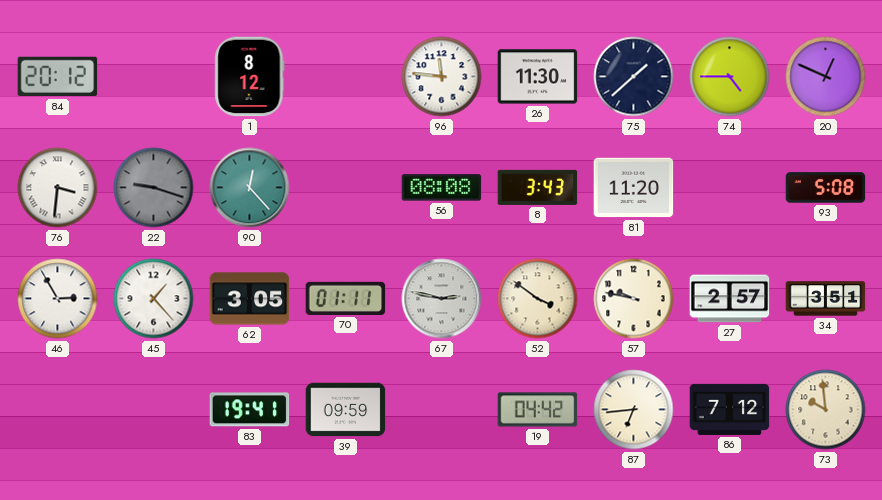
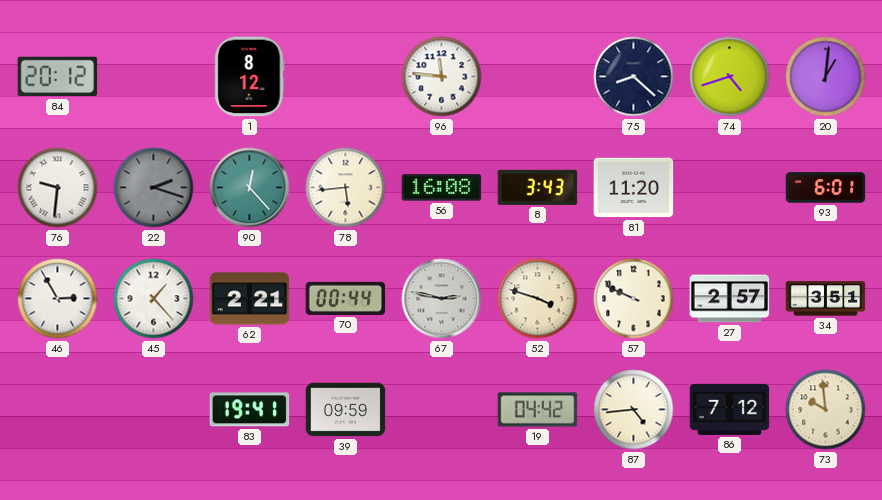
26: 11:30 -> none (538, 77)
75: 1:38 -> 8:22 (634, 77)
74: 4:45 -> 4:42 (730, 77)
20: 12:49 -> 1:01 (826, 77)
76: 3:31 -> 9:31 (58, 188)
22: 9:18 -> 2:18 (154, 188)
78: none -> 5:44 (346, 188)
56: 08:08 -> 16:08 (442, 188)
93: 5:08 -> 6:01 (826, 188)
62: 3:05 -> 2:21 (250, 299)
70: 01:11 -> 00:44 (346, 298)
52: 3:51 -> 3:48 (538, 299)
57: 9:47 -> 9:49 (634, 299)
87: 6:44 -> 4:44 (634, 410)
